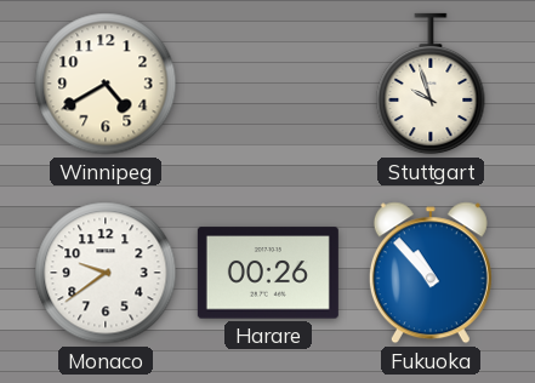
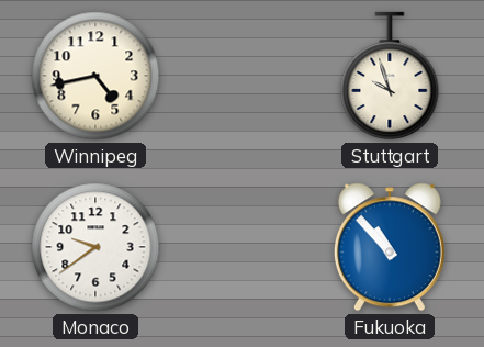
Winnipeg: 4:40 -> 4:43 (95, 76)
Harare: 00:26 -> none (268, 273)
